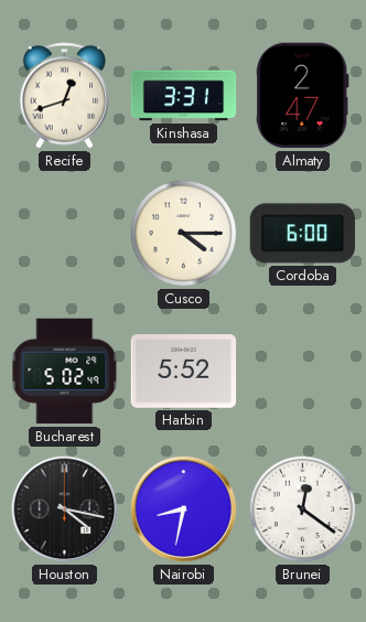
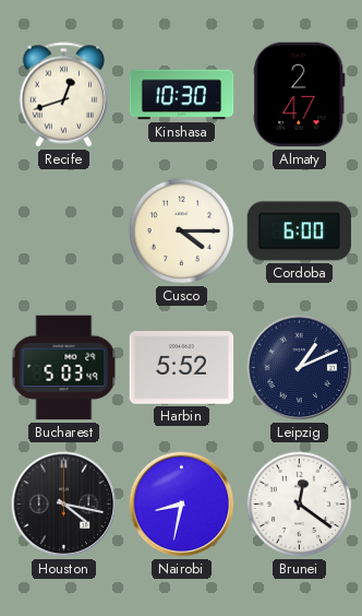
Kinshasa: 3:31 -> 10:30 (182, 95)
Bucharest: 5:02 -> 5:03 (64, 368)
Leipzig: none -> 1:11 (300, 368)
